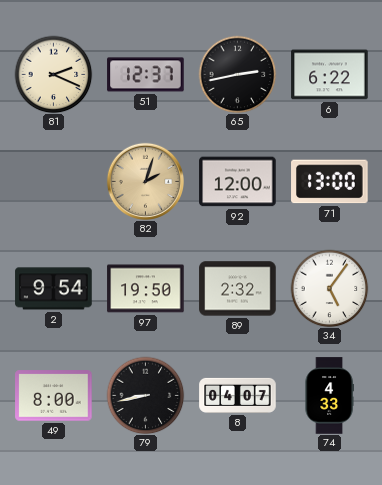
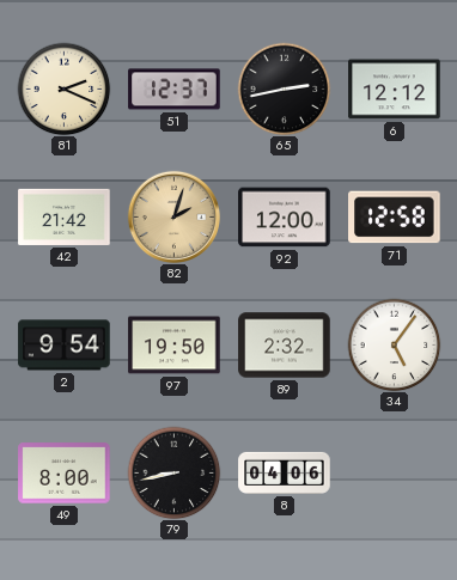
6: 6:22 -> 12:12 (395, 90)
42: none -> 21:42 (65, 216)
71: 13:00 -> 12:58 (395, 218)
8: 04:07 -> 04:06 (285, 472)
74: 4:33 -> none (329, 396)
